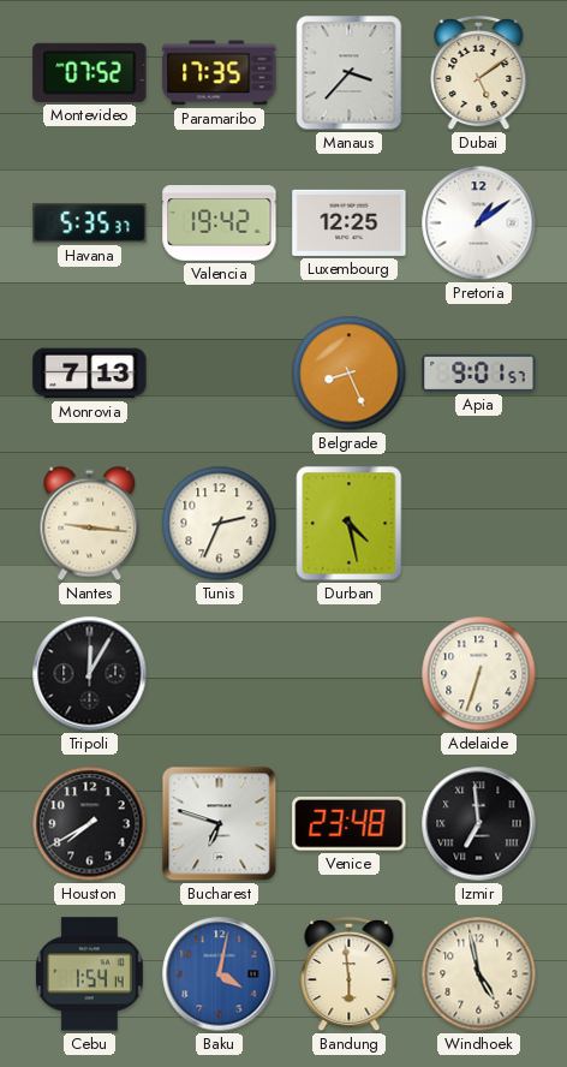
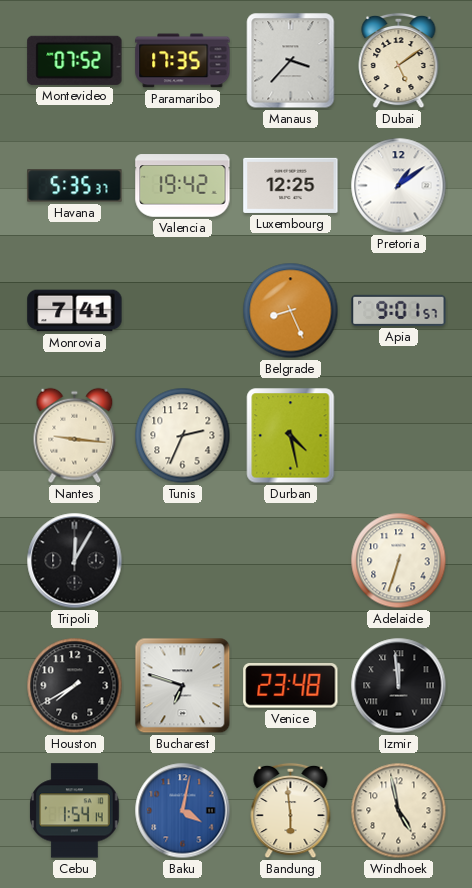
Monrovia: 7:13 -> 7:41 (75, 311)
Izmir: 6:59 -> 11:59 (399, 686)
